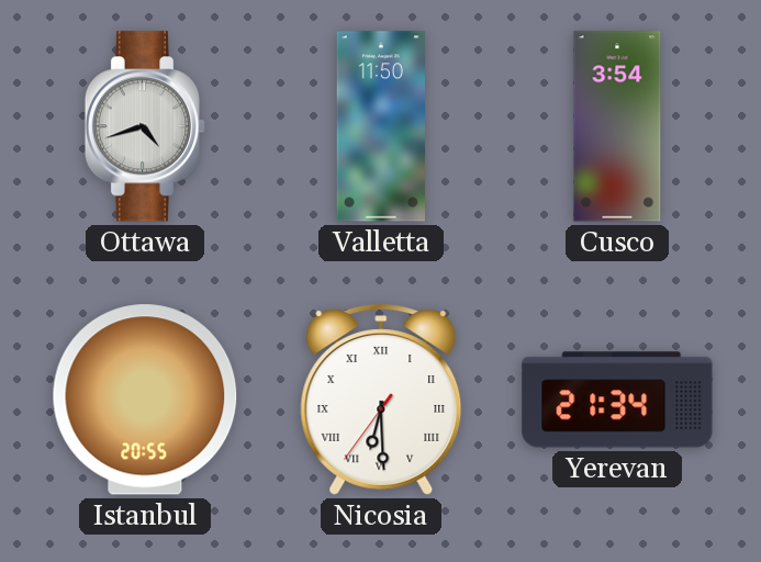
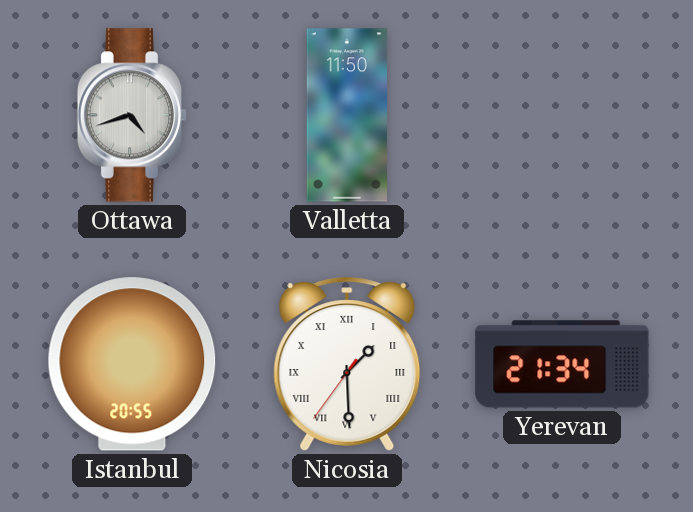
Cusco: 3:54 -> none (617, 126)
Nicosia: 6:29 -> 1:29 (347, 364)
